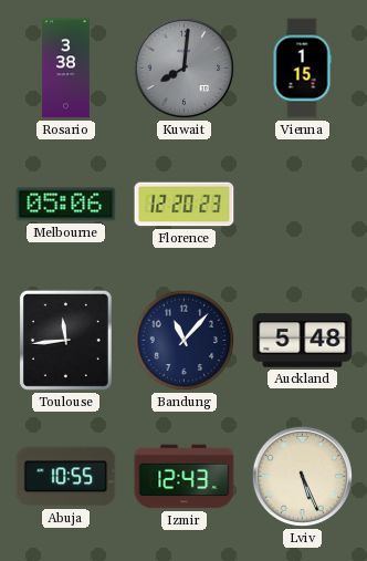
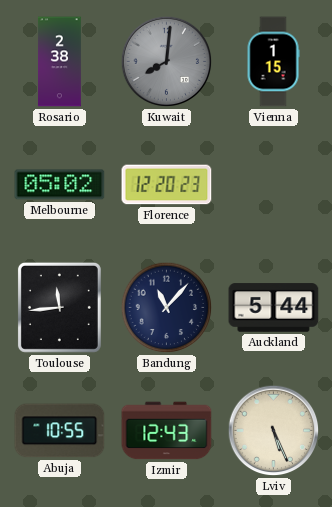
Rosario: 3:38 -> 2:38 (59, 62)
Melbourne: 05:06 -> 05:02 (60, 185)
Auckland: 5:48 -> 5:44 (274, 308)
